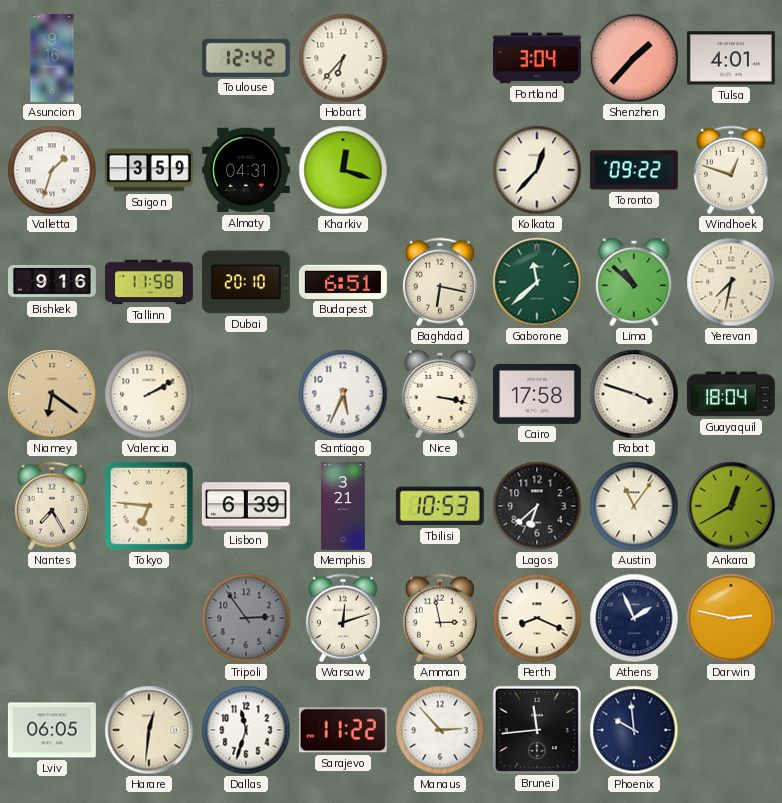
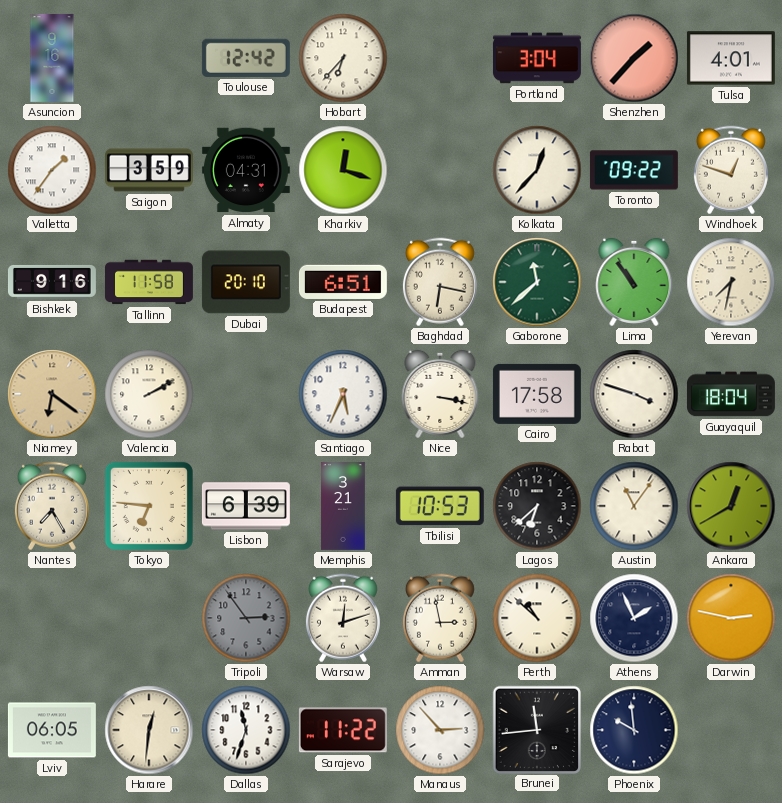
Valletta: 1:33 -> 1:36 (52, 170)
Lima: 10:52 -> 10:54 (634, 282)
Perth: 8:19 -> 10:52 (537, 618)
